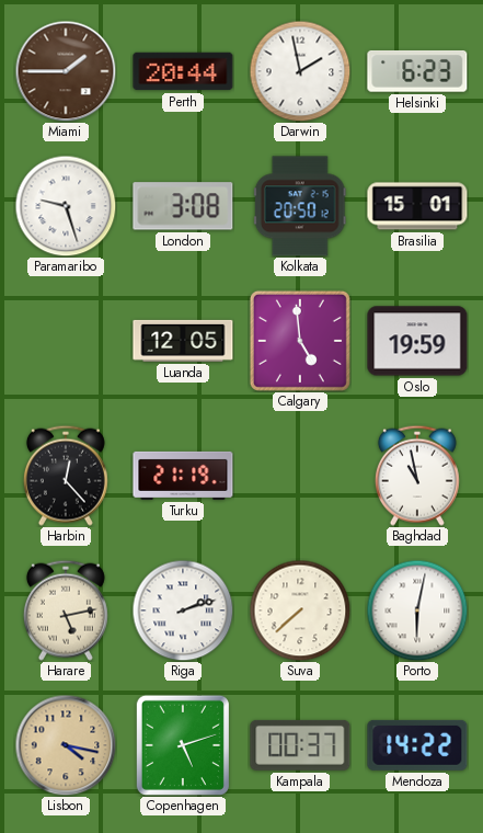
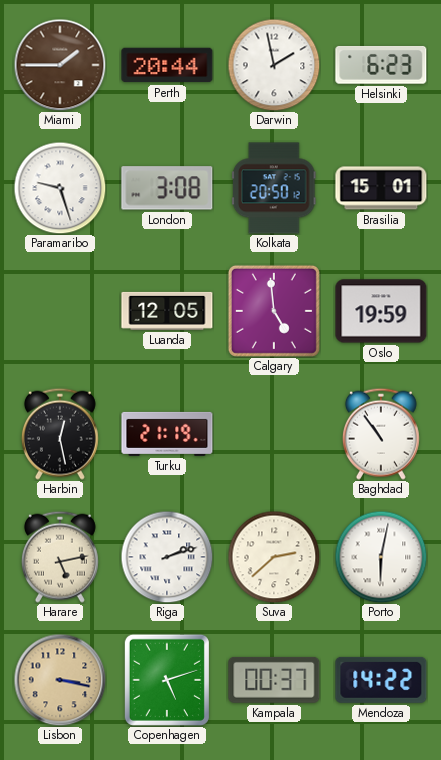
Harbin: 12:23 -> 12:28 (60, 434)
Baghdad: 10:58 -> 10:54 (381, 434)
Suva: 7:38 -> 2:38 (274, 557)
Lisbon: 4:17 -> 3:17 (60, 680)
